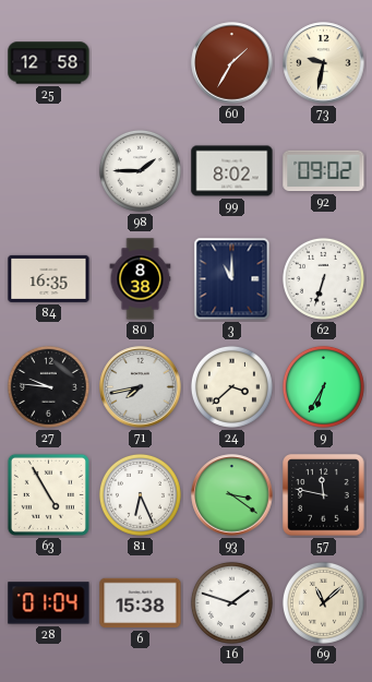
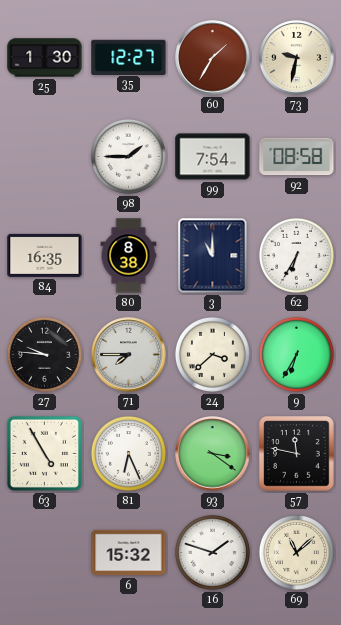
25: 12:58 -> 1:30 (45, 58)
35: none -> 12:27 (129, 57)
99: 8:02 -> 7:54 (213, 157)
92: 09:02 -> 08:58 (297, 157)
62: 6:33 -> 6:35 (296, 255)
71: 7:43 -> 7:45 (129, 355)
28: 01:04 -> none (49, 603)
6: 15:38 -> 15:32 (129, 553)
